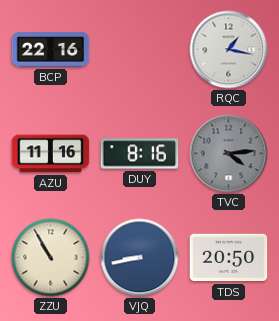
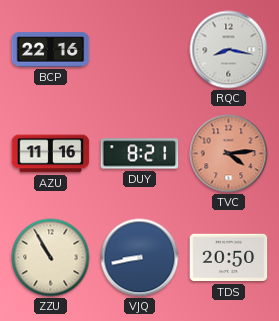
RQC: 1:17 -> 8:17 (229, 50)
DUY: 8:16 -> 8:21 (140, 154)
TVC dial: grey -> salmon (229, 154)
